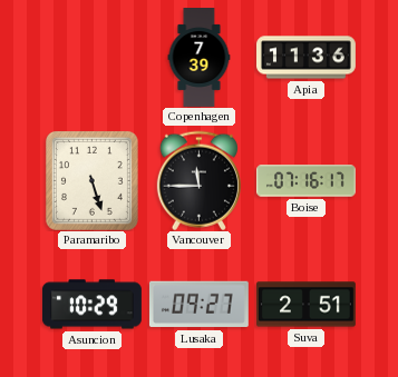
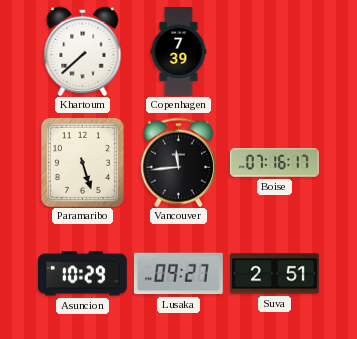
Khartoum: none -> 7:38 (83, 51)
Apia: 11:36 -> none (307, 58)
Vancouver: 11:45 -> 11:44 (178, 162)
